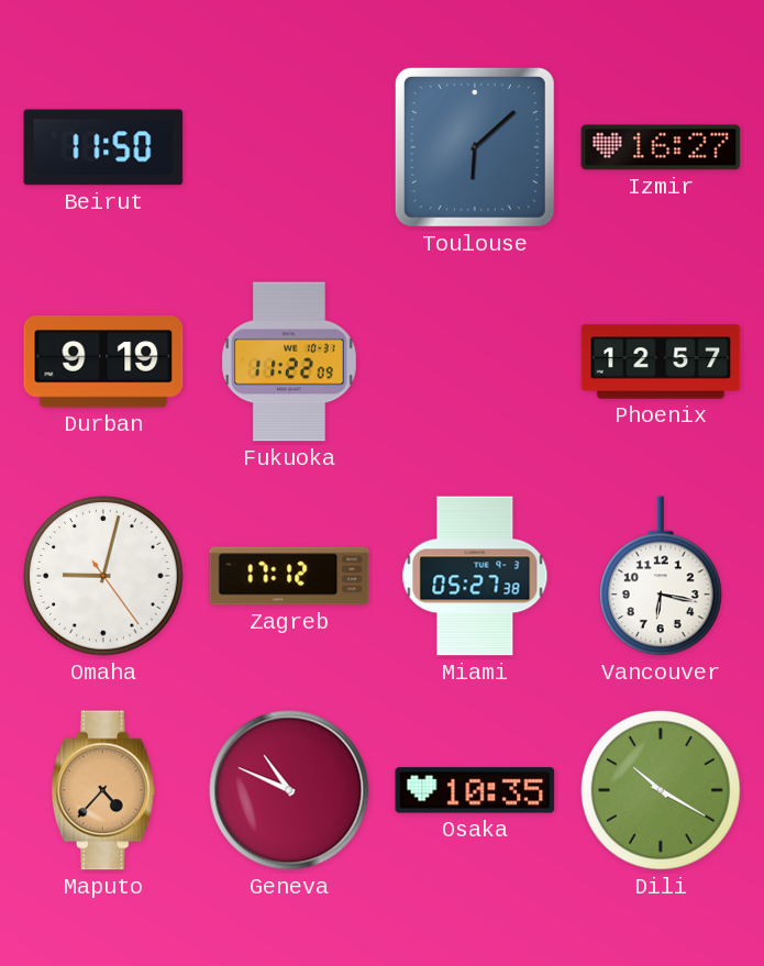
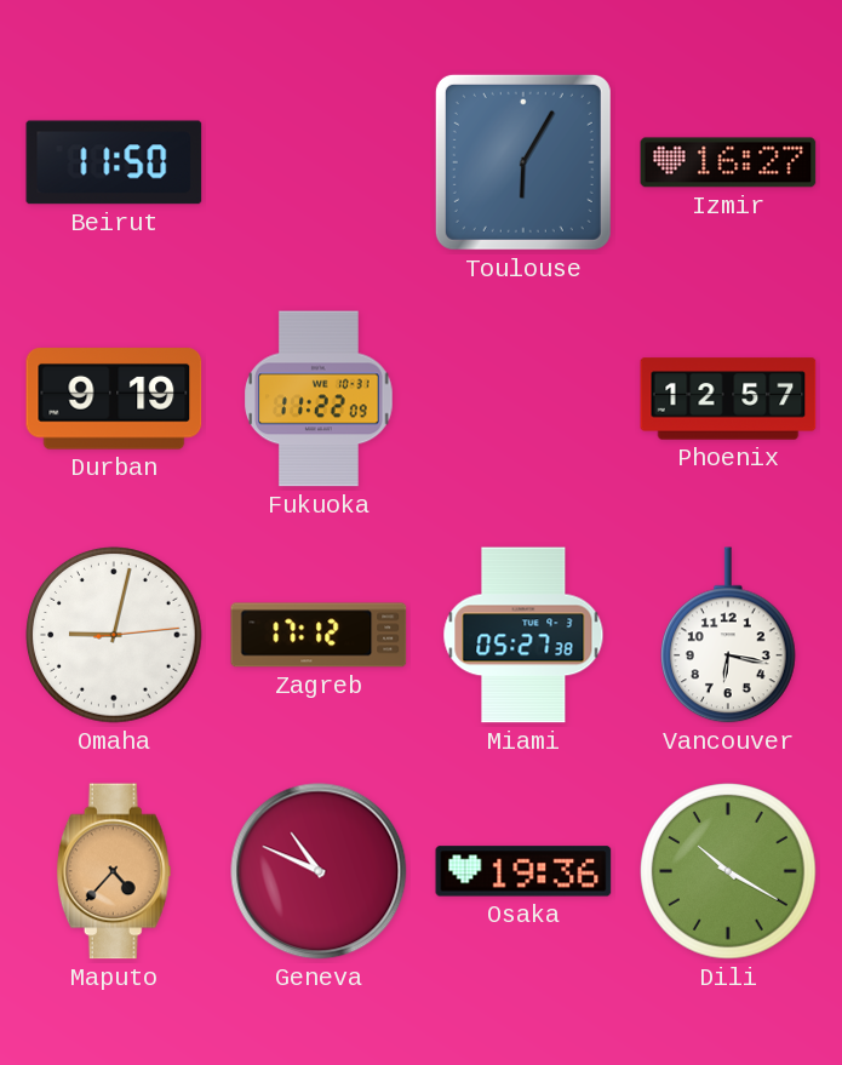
Toulouse: 6:08 -> 6:05 (523, 162)
Omaha: 9:02:24 -> 9:02:14 (114, 635)
Osaka: 10:35 -> 19:36 (523, 871)
